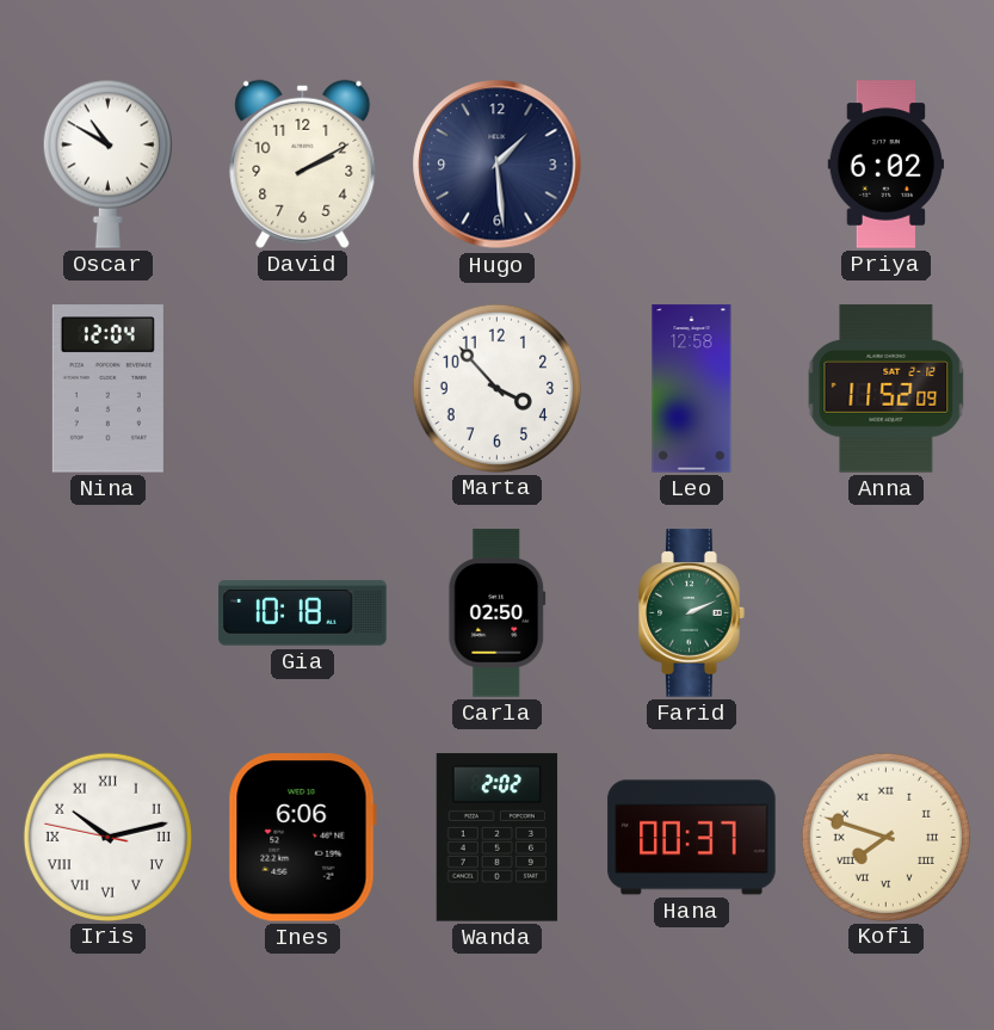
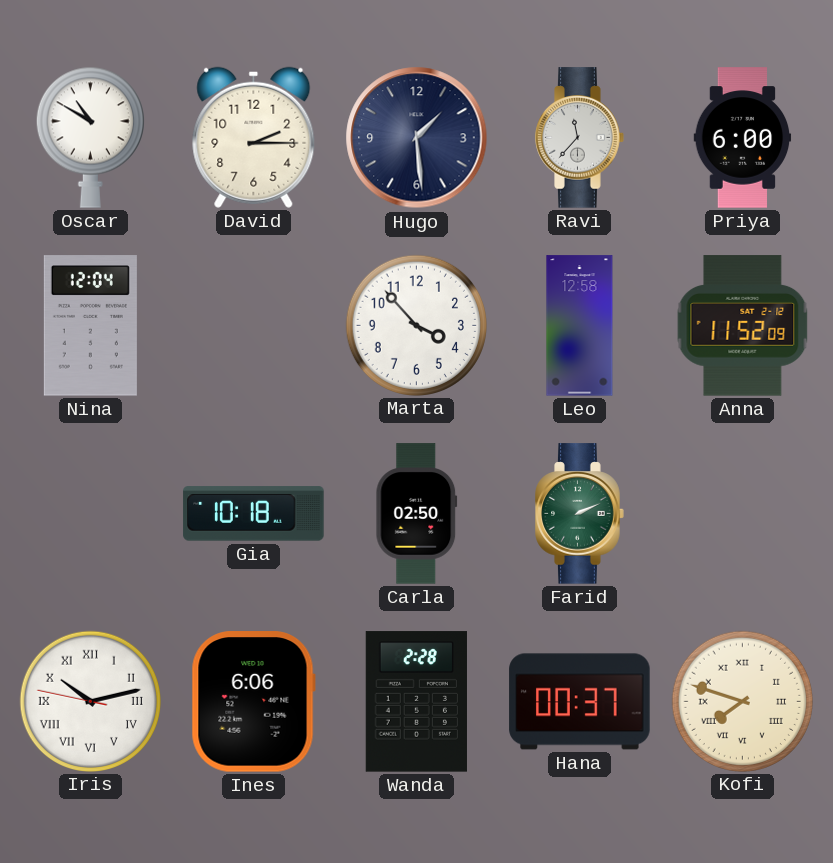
David: 2:10 -> 2:15 (254, 137)
Ravi: none -> 11:37 (580, 138)
Priya: 6:02 -> 6:00 (743, 138)
Wanda: 2:02 -> 2:28 (416, 702)
